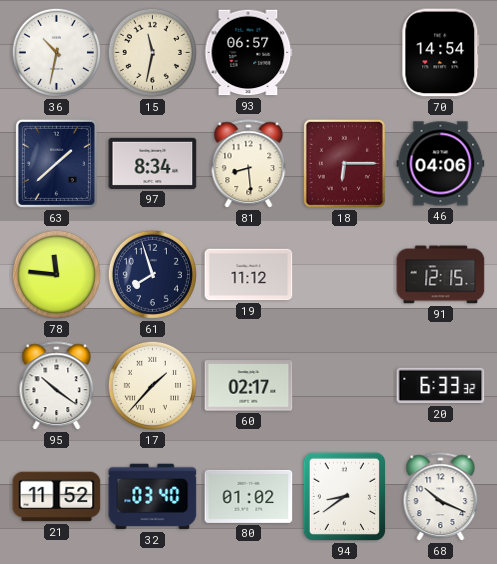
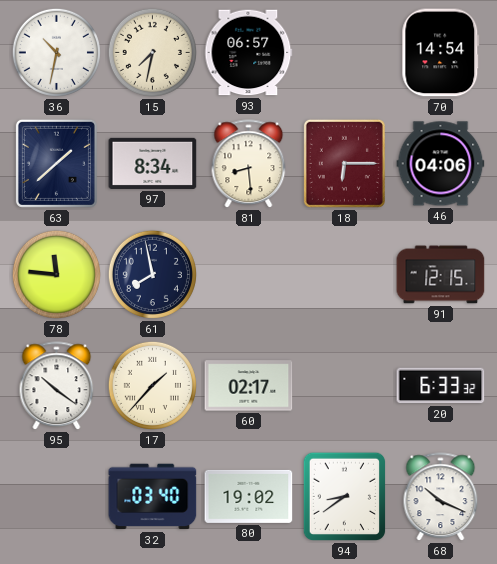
15: 11:32 -> 7:32 (152, 52)
61: 7:57 -> 7:58 (152, 274)
19: 11:12 -> none (249, 275)
21: 11:52 -> none (57, 497)
80: 01:02 -> 19:02 (249, 496)
